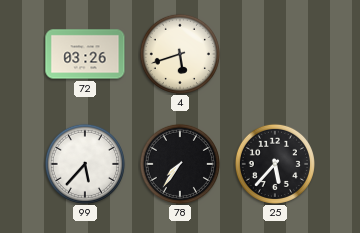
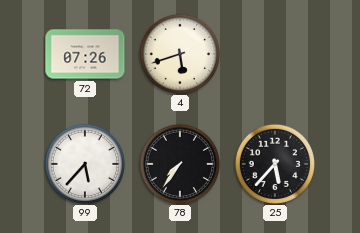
72: 03:26 -> 07:26 (85, 54)
